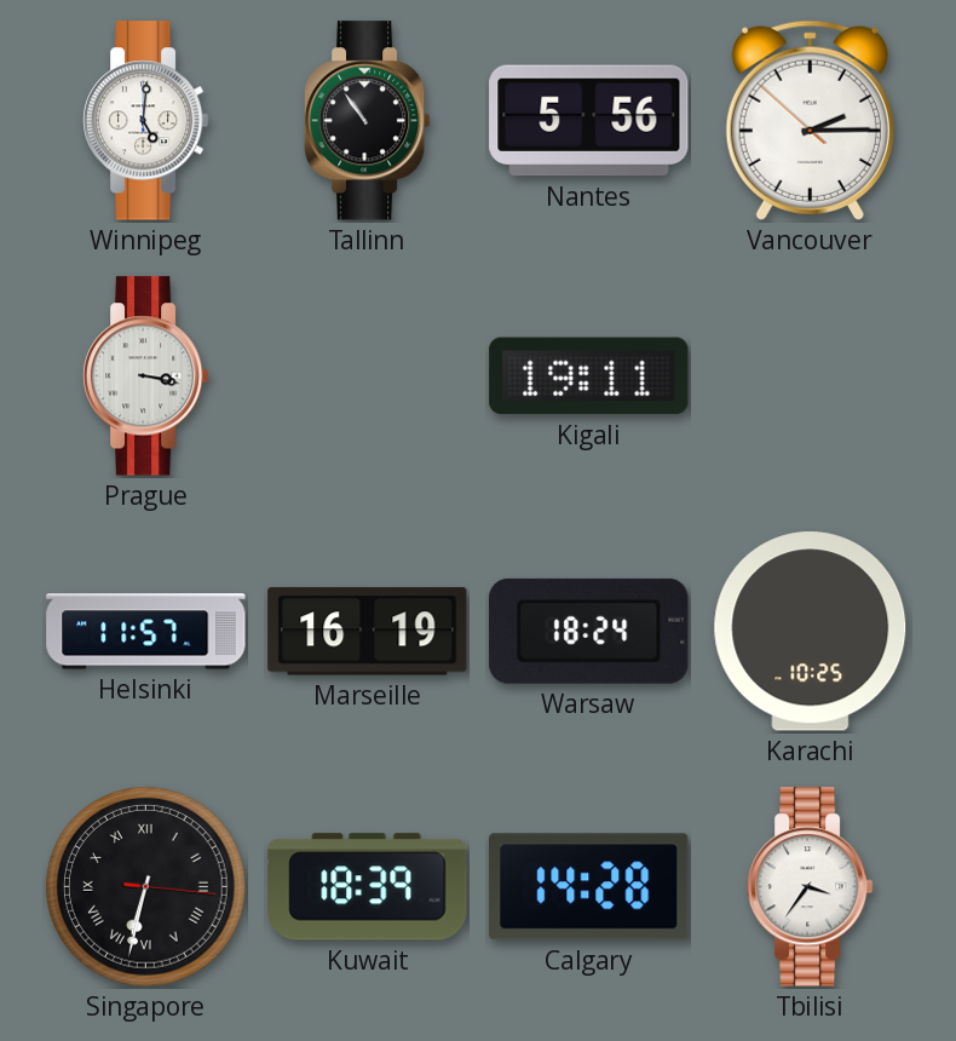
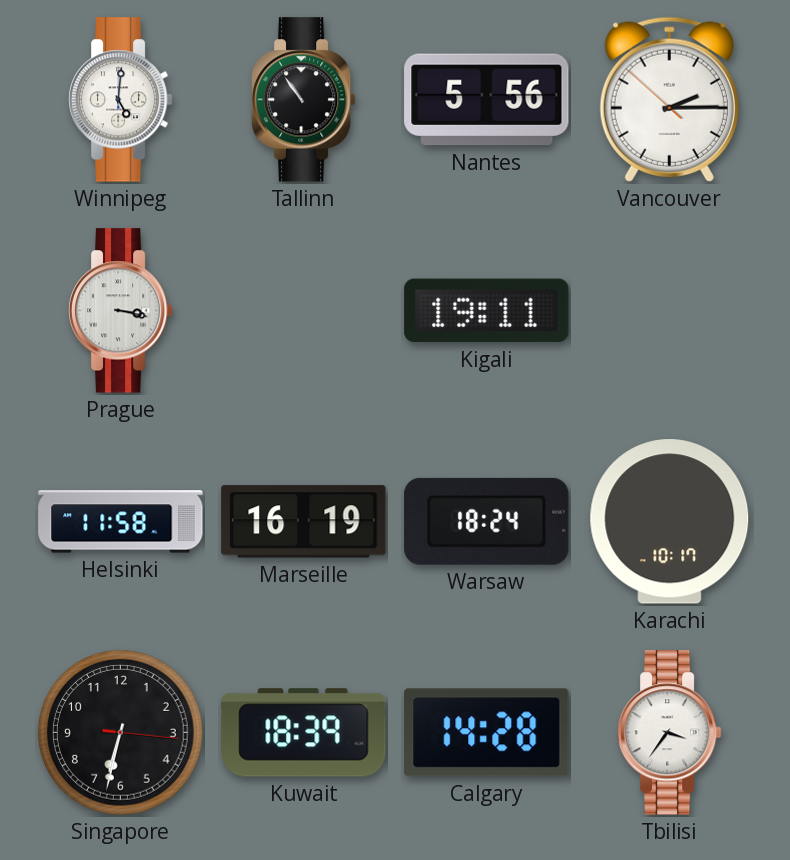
Helsinki: 11:57 -> 11:58 (121, 522)
Karachi: 10:25 -> 10:17 (670, 522)
Singapore numerals: Roman -> Arabic (121, 733)
